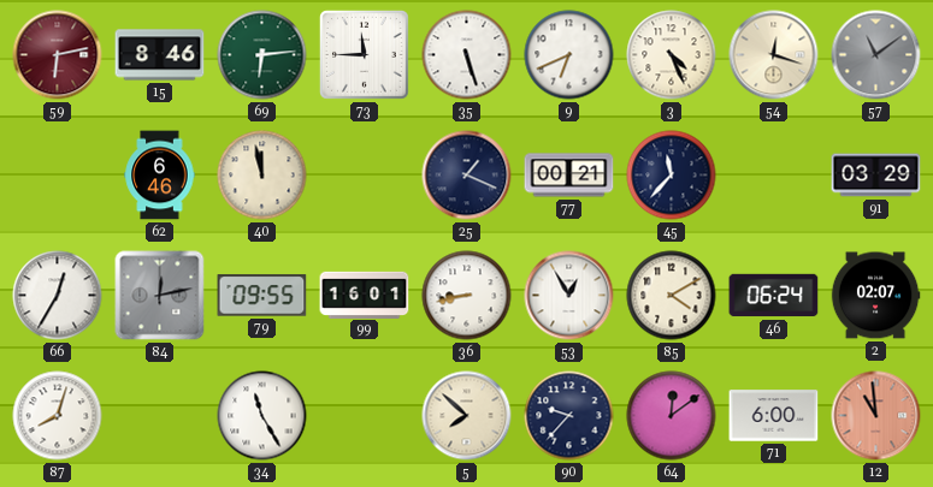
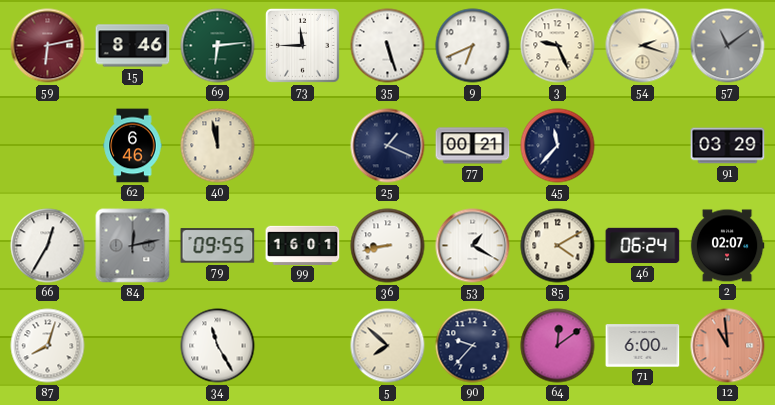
3: 4:26 -> 9:26 (558, 46)
54: 12:18 -> 2:18 (643, 46)
53: 12:55 -> 1:20 (473, 246)
